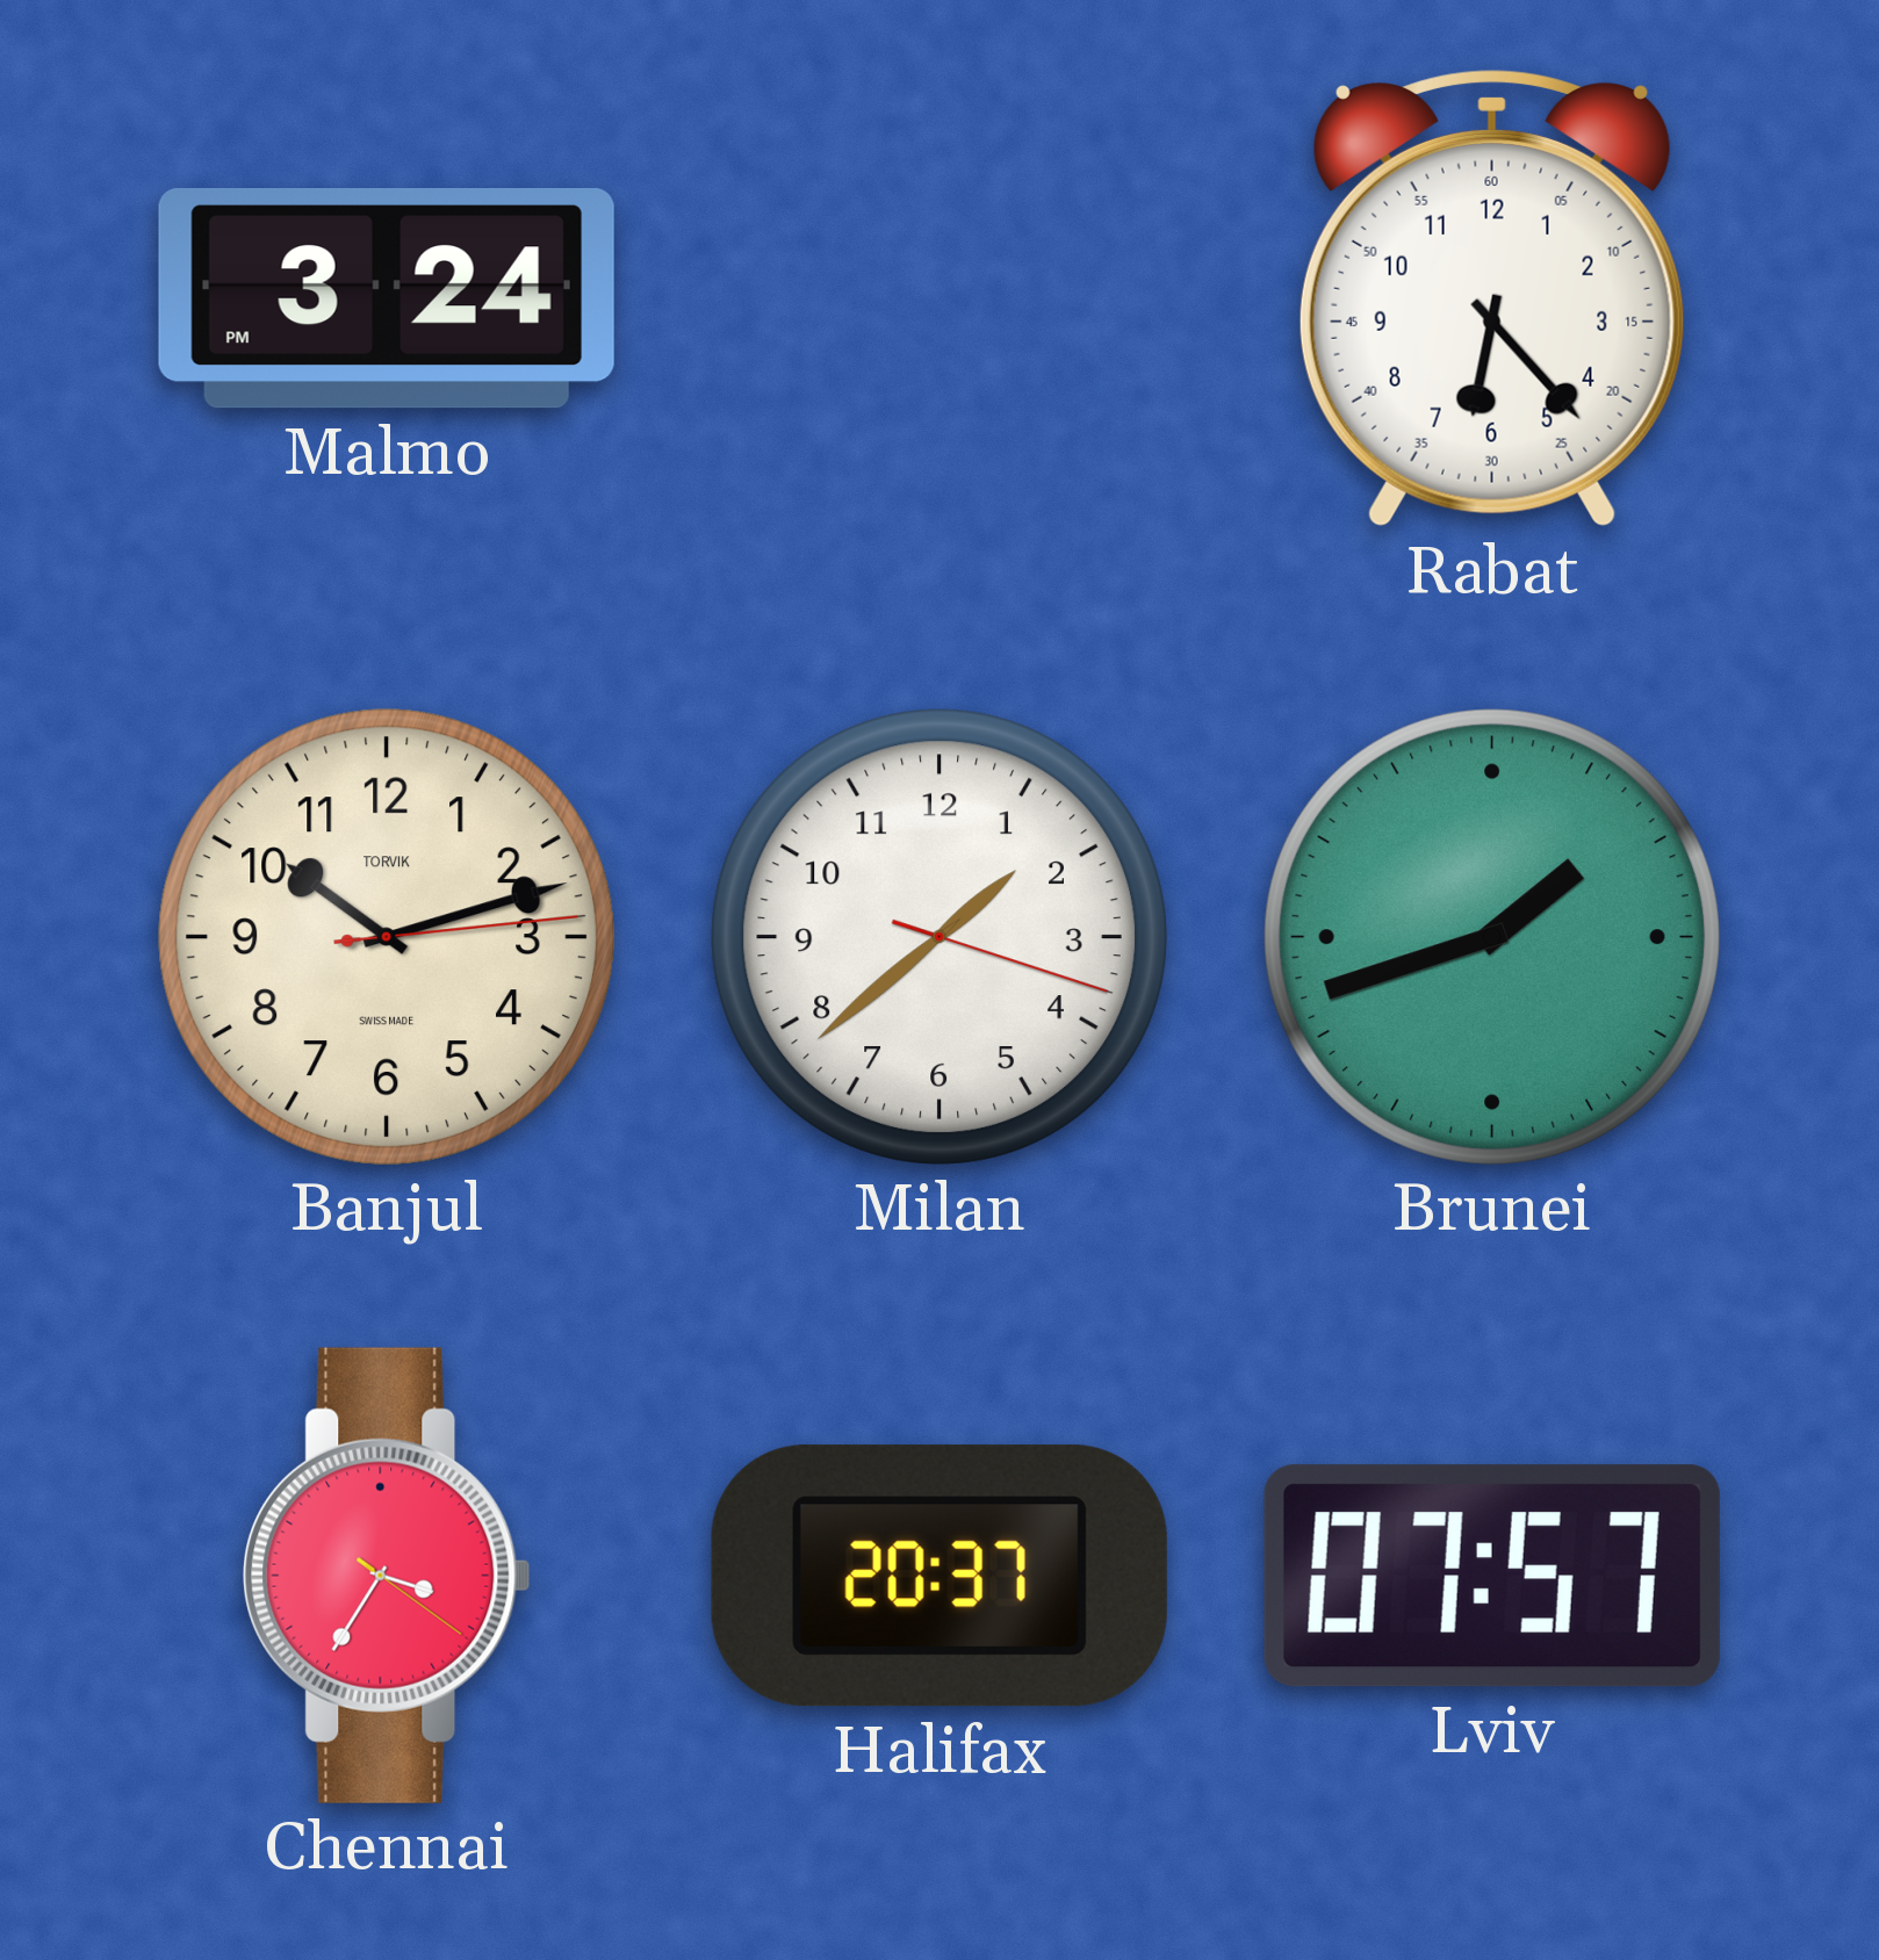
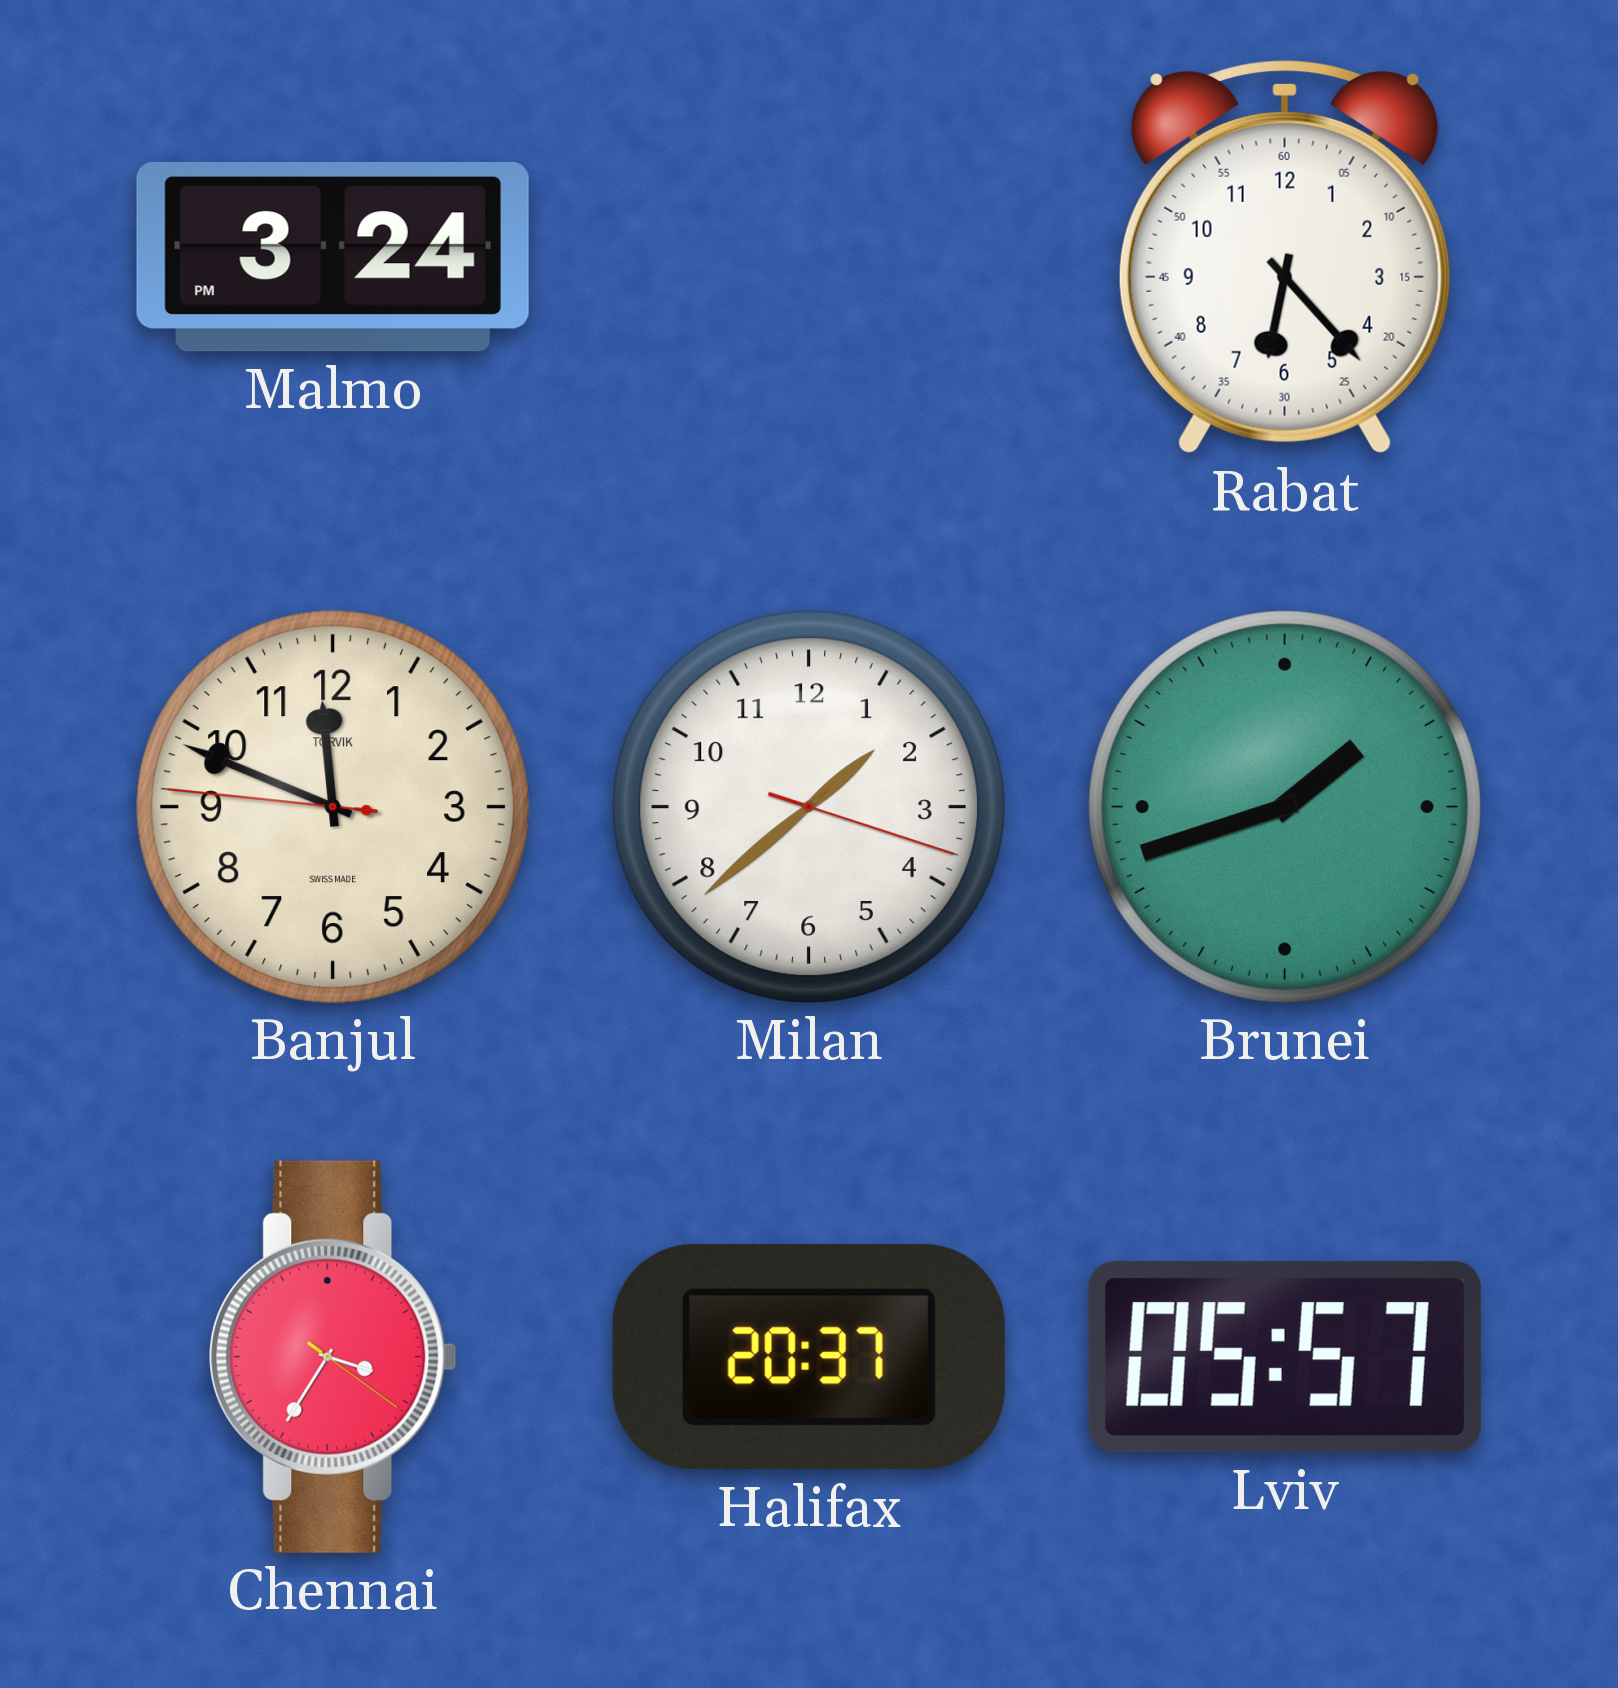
Banjul: 10:12 -> 11:48 (333, 807)
Lviv: 07:57 -> 05:57 (1285, 1357)
